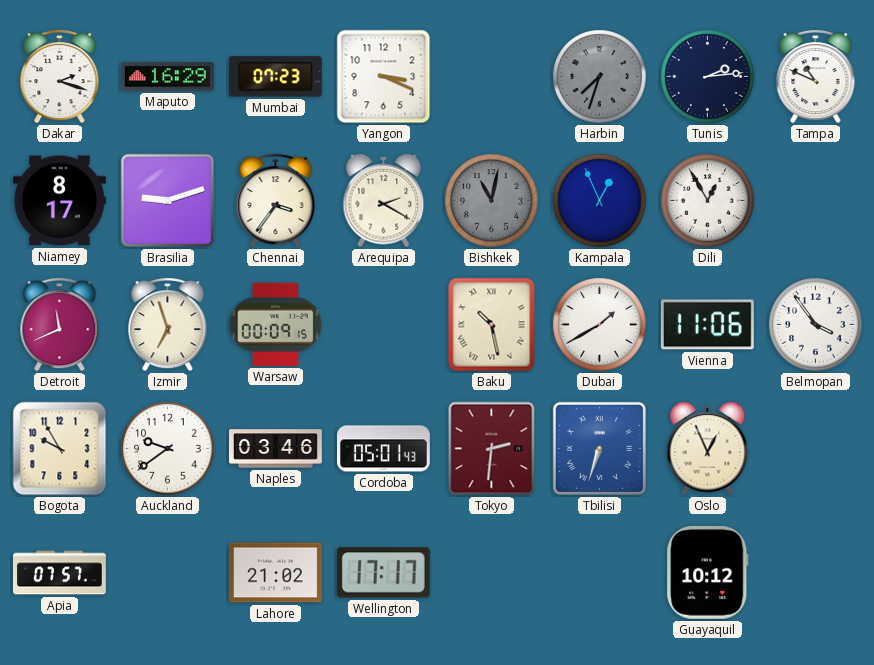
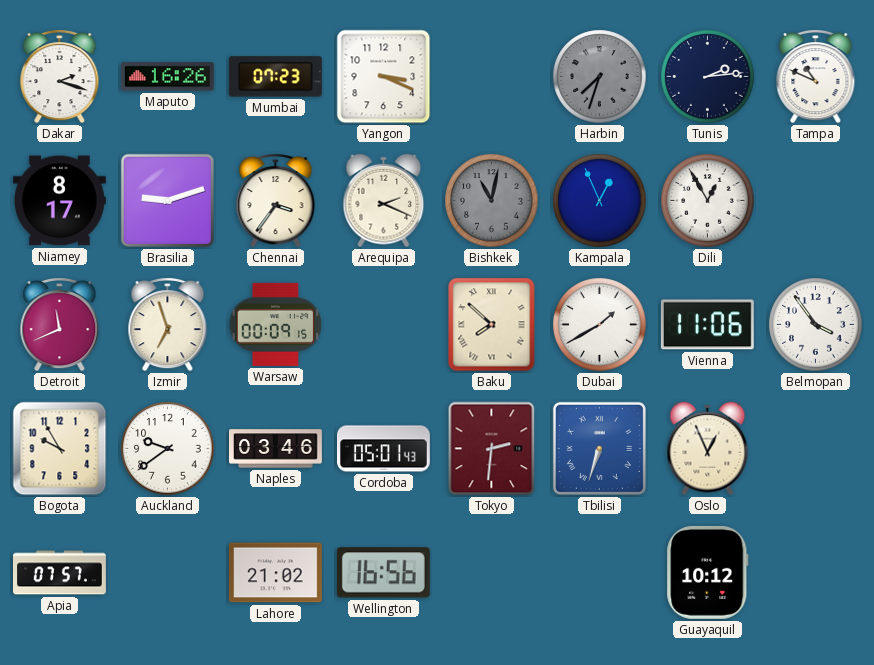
Maputo: 16:29 -> 16:26 (167, 77)
Arequipa: 2:20 -> 2:19 (384, 201)
Baku: 10:28 -> 7:52 (492, 325)
Wellington: 17:17 -> 16:56 (383, 573)
